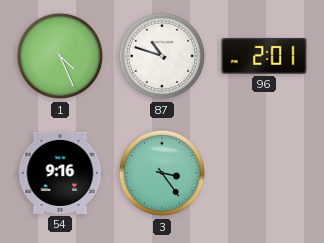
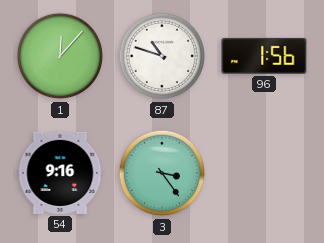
1: 4:26 -> 12:07 (60, 56)
96: 2:01 -> 1:56 (264, 56)
